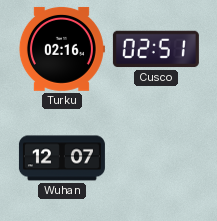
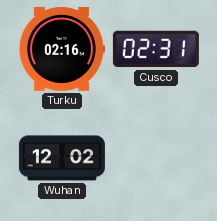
Cusco: 02:51 -> 02:31 (156, 49)
Wuhan: 12:07 -> 12:02 (62, 158)
